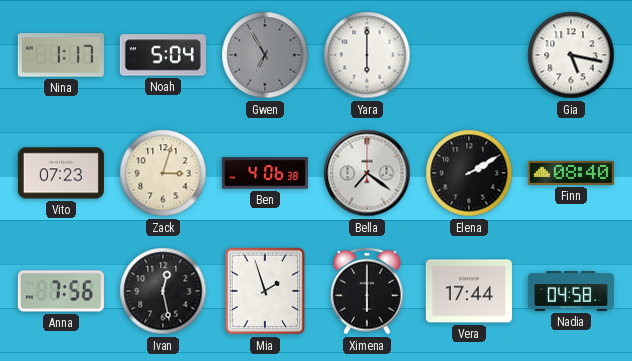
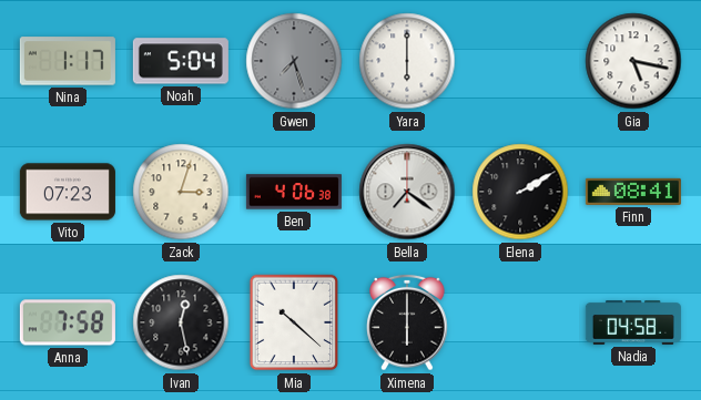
Gwen: 6:55 -> 7:27 (294, 61)
Finn: 08:40 -> 08:41 (633, 192)
Anna: 7:56 -> 7:58 (68, 322)
Mia: 1:57 -> 10:22 (294, 322)
Vera: 17:44 -> none (469, 291)
